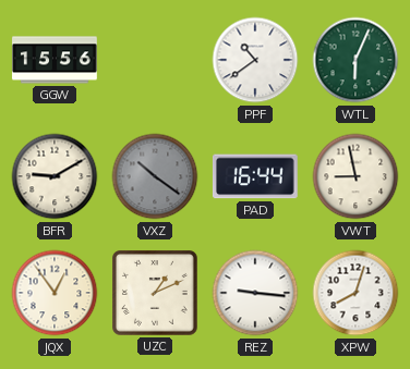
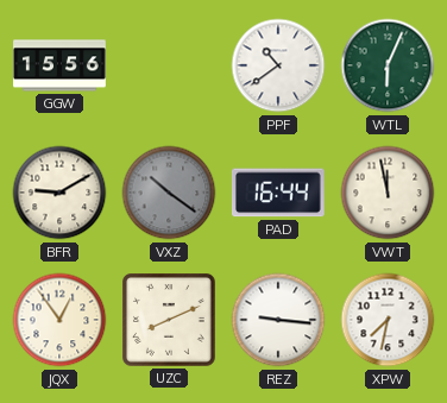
VWT: 8:58 -> 11:58 (388, 193)
UZC: 1:11 -> 8:11 (170, 321)
XPW: 8:03 -> 7:32 (388, 320)
